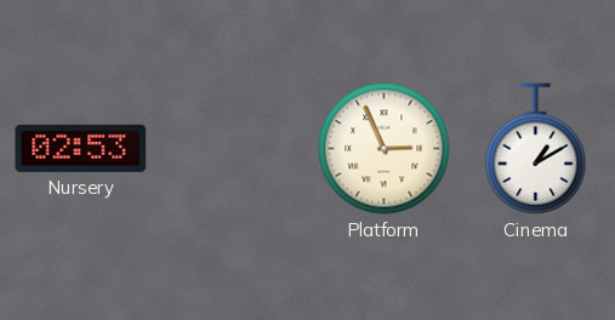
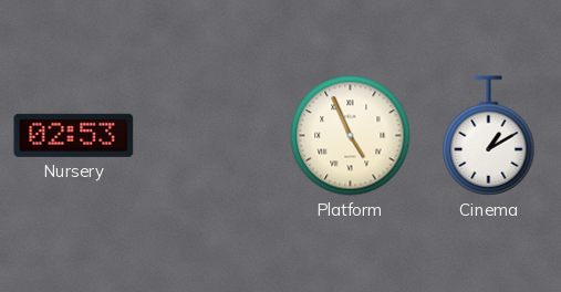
Platform: 2:56 -> 4:56 (351, 136)
